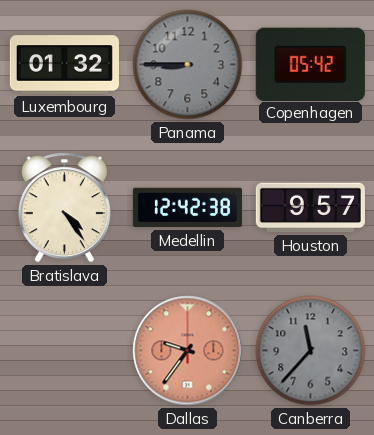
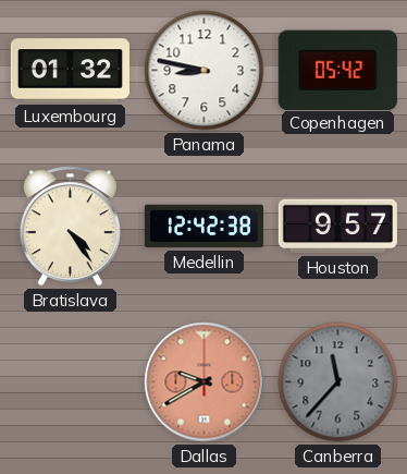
Panama: 8:45 -> 8:47 (205, 71)
Panama dial: grey -> white (205, 71)
Dallas: 9:36 -> 9:40 (205, 382)
